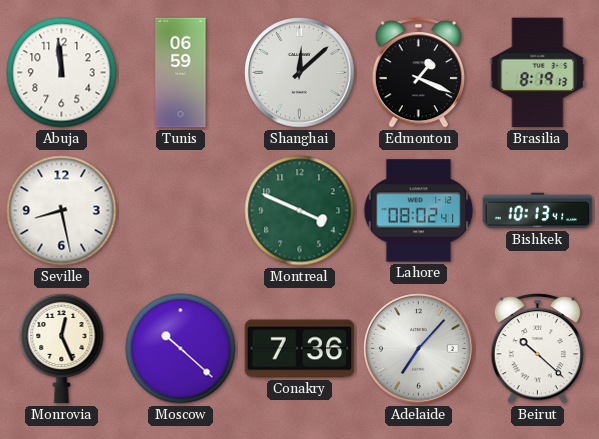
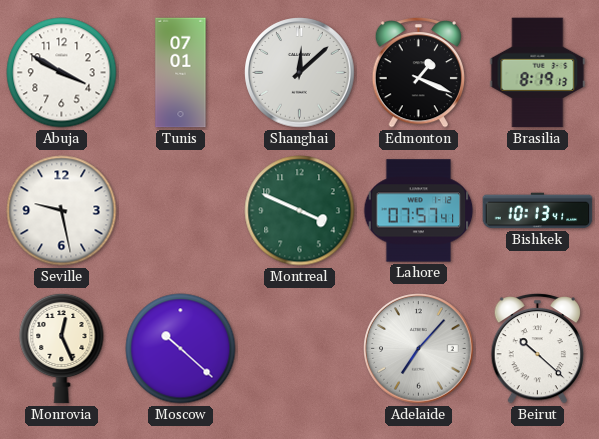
Abuja: 11:59 -> 3:50 (62, 73)
Tunis: 06:59 -> 07:01 (181, 73)
Seville: 8:28 -> 9:28 (62, 211)
Lahore: 08:02 -> 07:57 (419, 211)
Conakry: 7:36 -> none (300, 349)
